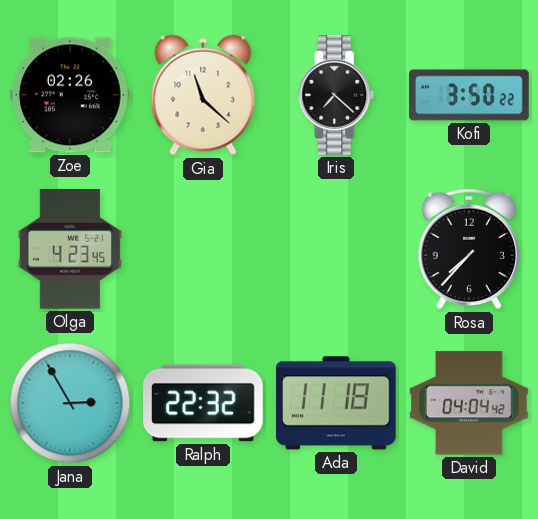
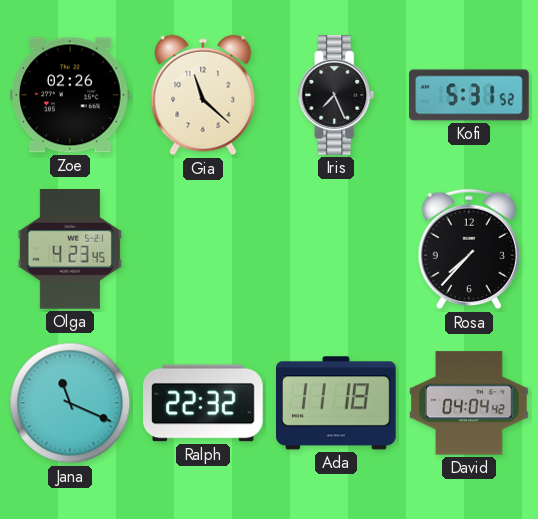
Iris: 7:22 -> 7:26 (336, 95)
Kofi: 3:50 -> 5:31 (469, 95)
Jana: 2:55 -> 11:19 (70, 403)
